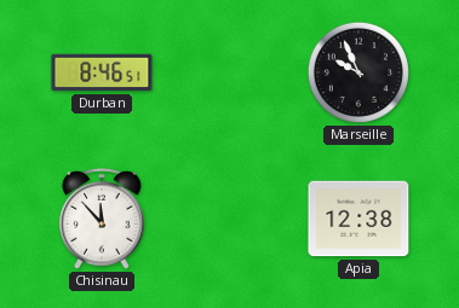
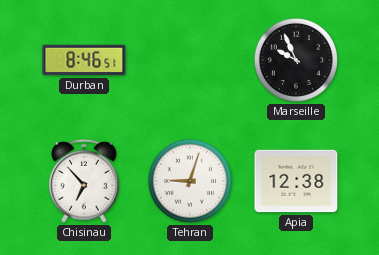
Chisinau: 11:53 -> 6:53 (84, 182)
Tehran: none -> 9:03 (190, 181)
